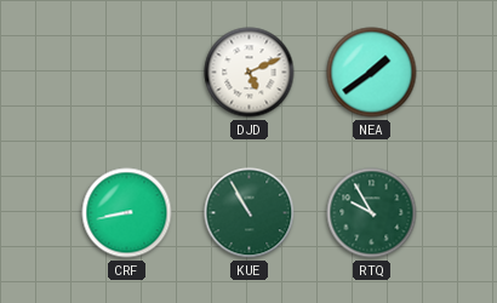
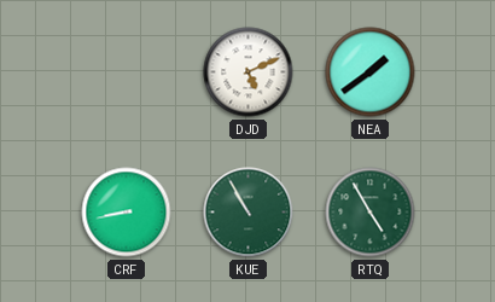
RTQ: 9:55 -> 4:55 (371, 213)
